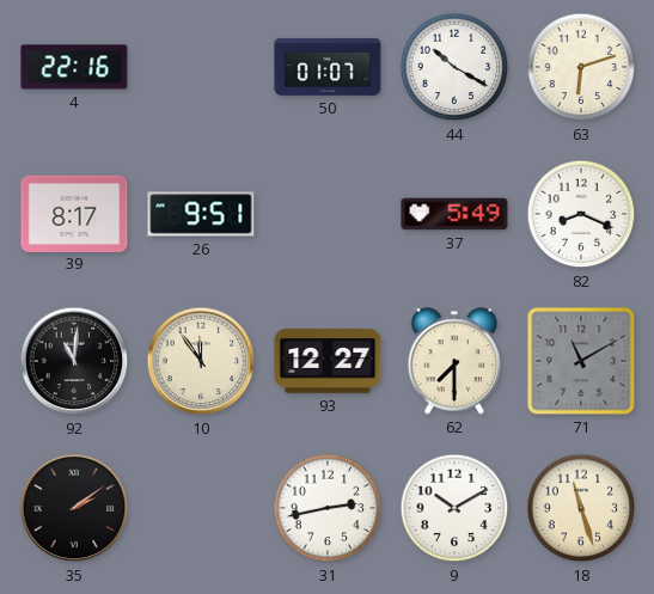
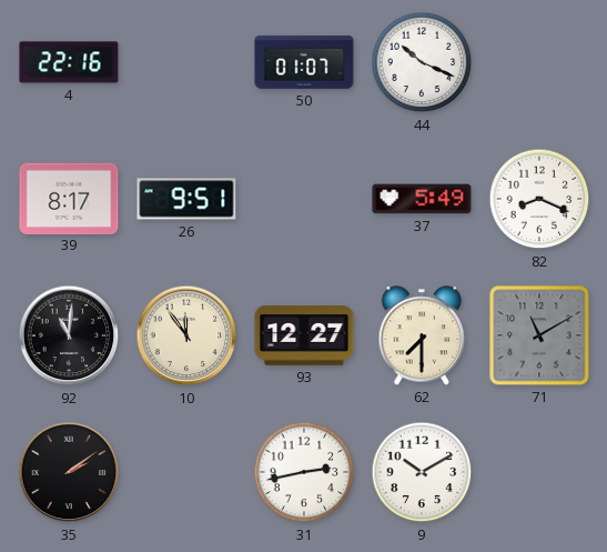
44: 10:20 -> 10:19 (422, 62)
63: 6:12 -> none (581, 67)
18: 11:27 -> none (581, 508)
